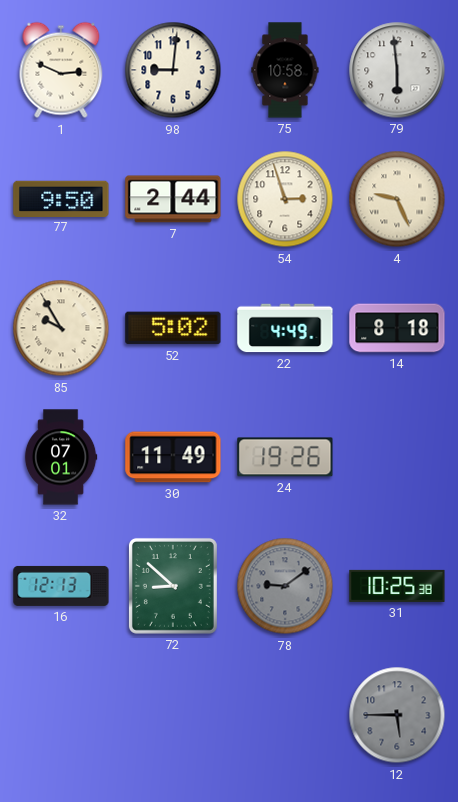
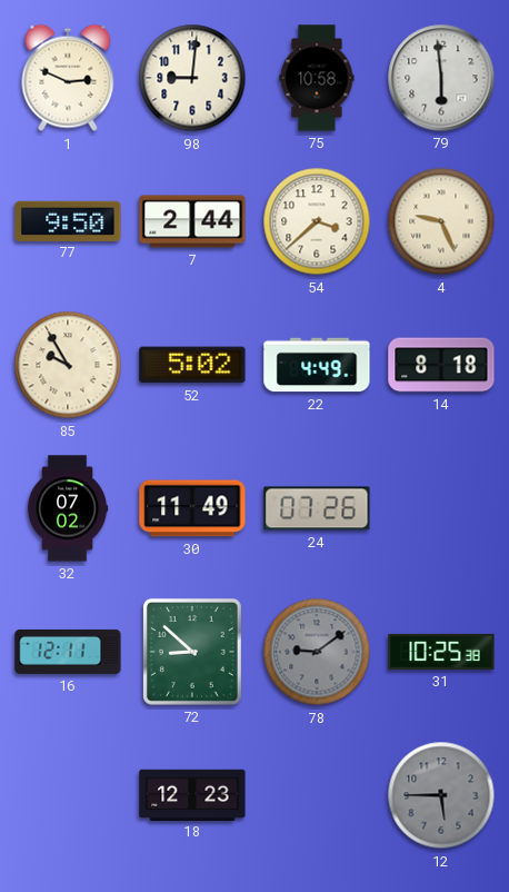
54: 2:57 -> 3:38 (317, 221)
32: 07:01 -> 07:02 (68, 508)
24: 19:26 -> 07:26 (317, 508)
16: 12:13 -> 12:11 (68, 652)
18: none -> 12:23 (192, 794)
